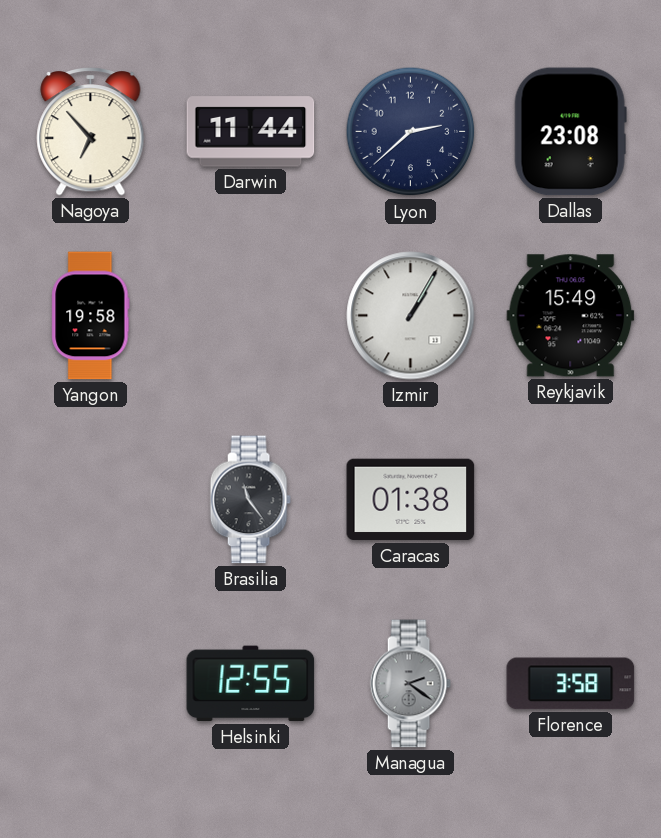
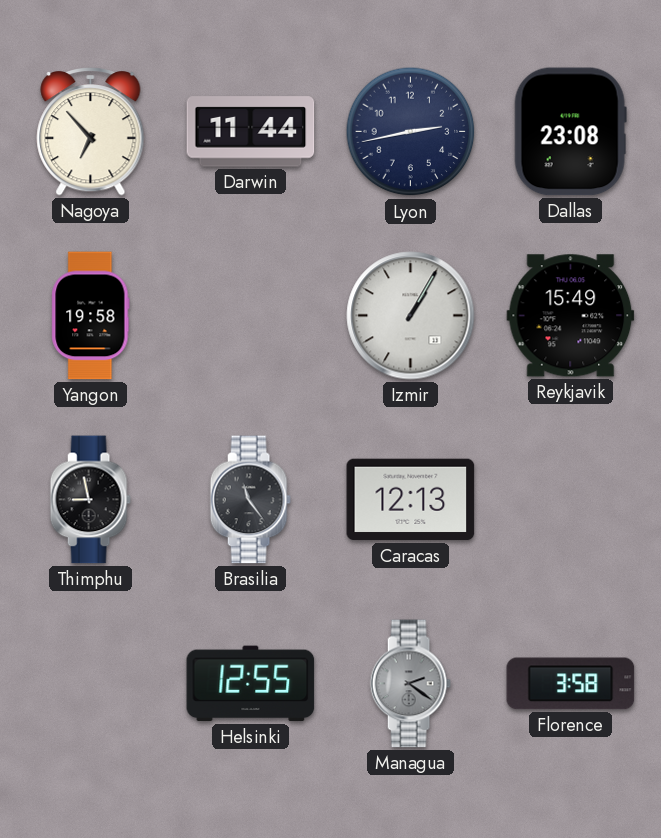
Lyon: 2:38 -> 2:43 (411, 132)
Thimphu: none -> 8:58 (90, 500)
Caracas: 01:38 -> 12:13 (411, 500)
